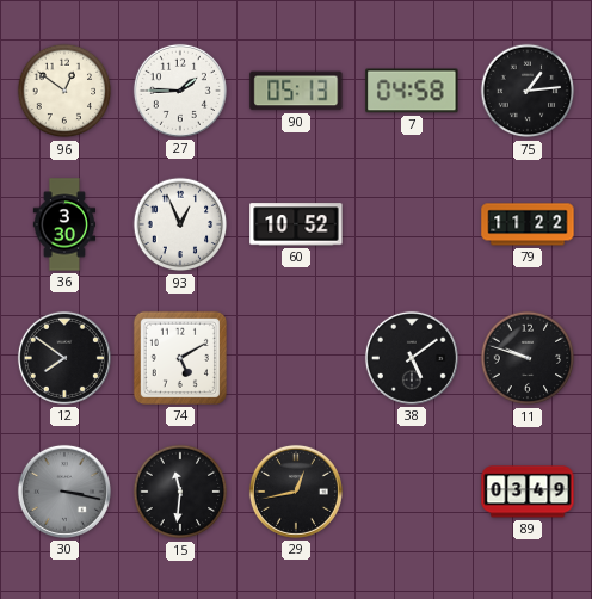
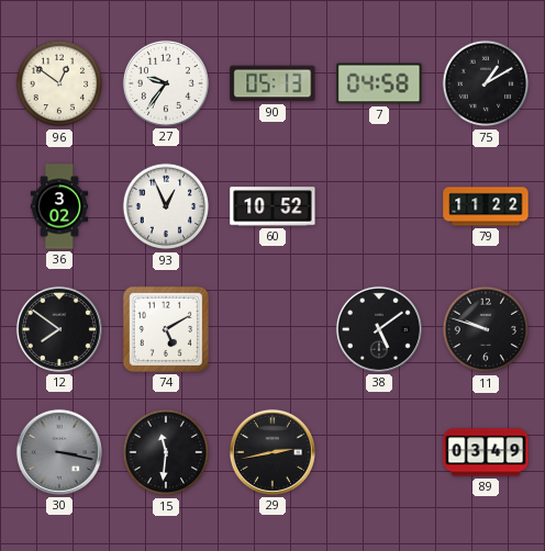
27: 1:45 -> 9:36 (166, 83)
75: 1:14 -> 1:10 (486, 83)
36: 3:30 -> 3:02 (59, 206)
29: 12:43 -> 2:43 (272, 452)
